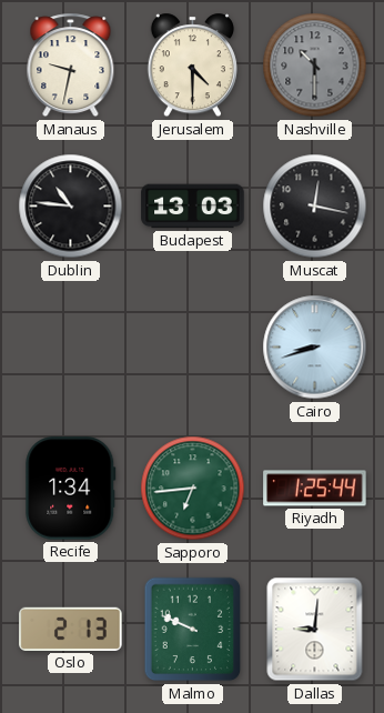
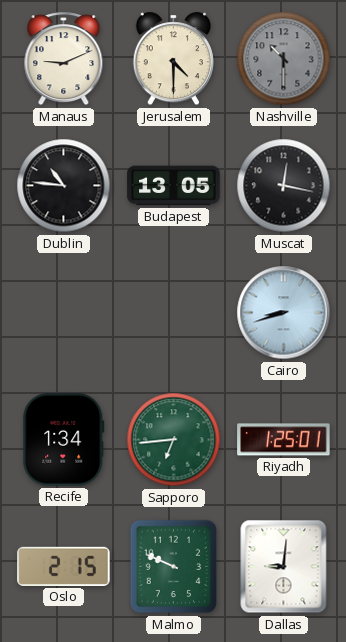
Manaus: 9:32 -> 9:11 (64, 59)
Budapest: 13:03 -> 13:05 (174, 186)
Riyadh: 1:25:44 -> 1:25:01 (284, 440)
Oslo: 2:13 -> 2:15 (64, 566)
